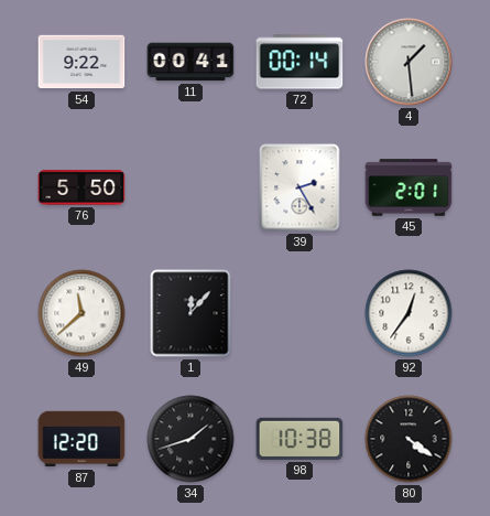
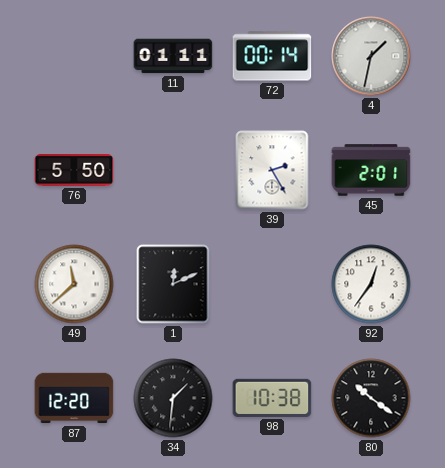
54: 9:22 -> none (81, 62)
11: 00:41 -> 01:11 (173, 56)
4: 1:29 -> 1:32 (371, 56)
1: 12:07 -> 12:11 (173, 284)
34: 1:42 -> 1:31 (173, 398)
80: 4:21 -> 10:21 (371, 398)
